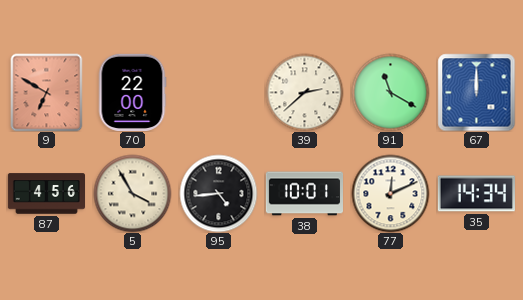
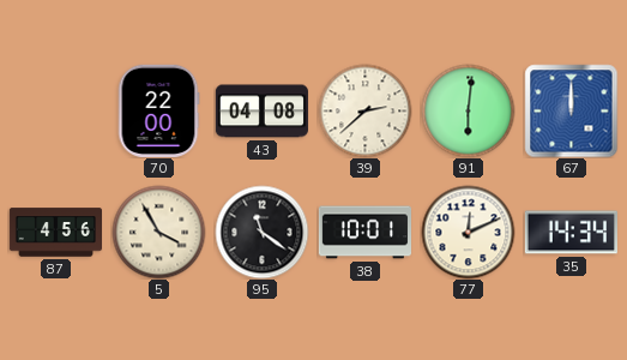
9: 6:50 -> none (47, 92)
43: none -> 04:08 (261, 112)
91: 11:20 -> 6:01 (468, 110)
95: 4:44 -> 11:21 (261, 232)
